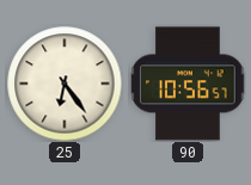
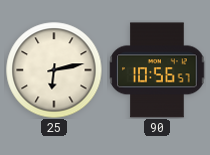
25: 6:24 -> 6:13 (54, 70)
